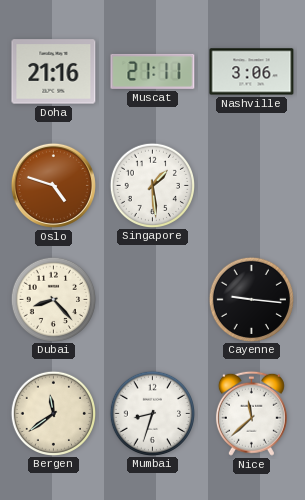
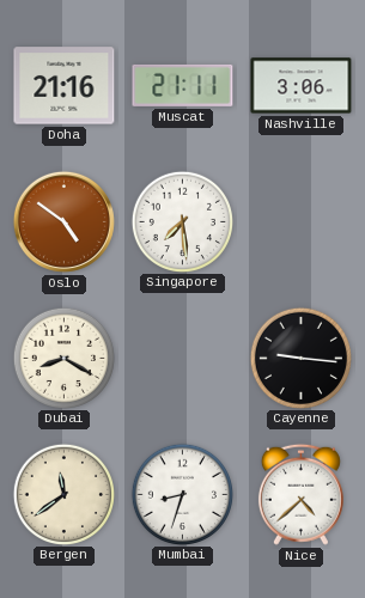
Oslo: 4:48 -> 4:51 (63, 221)
Singapore: 1:29 -> 7:29 (182, 221)
Dubai: 8:23 -> 8:20 (63, 358)
Nice: 11:38 -> 4:38 (300, 494)
